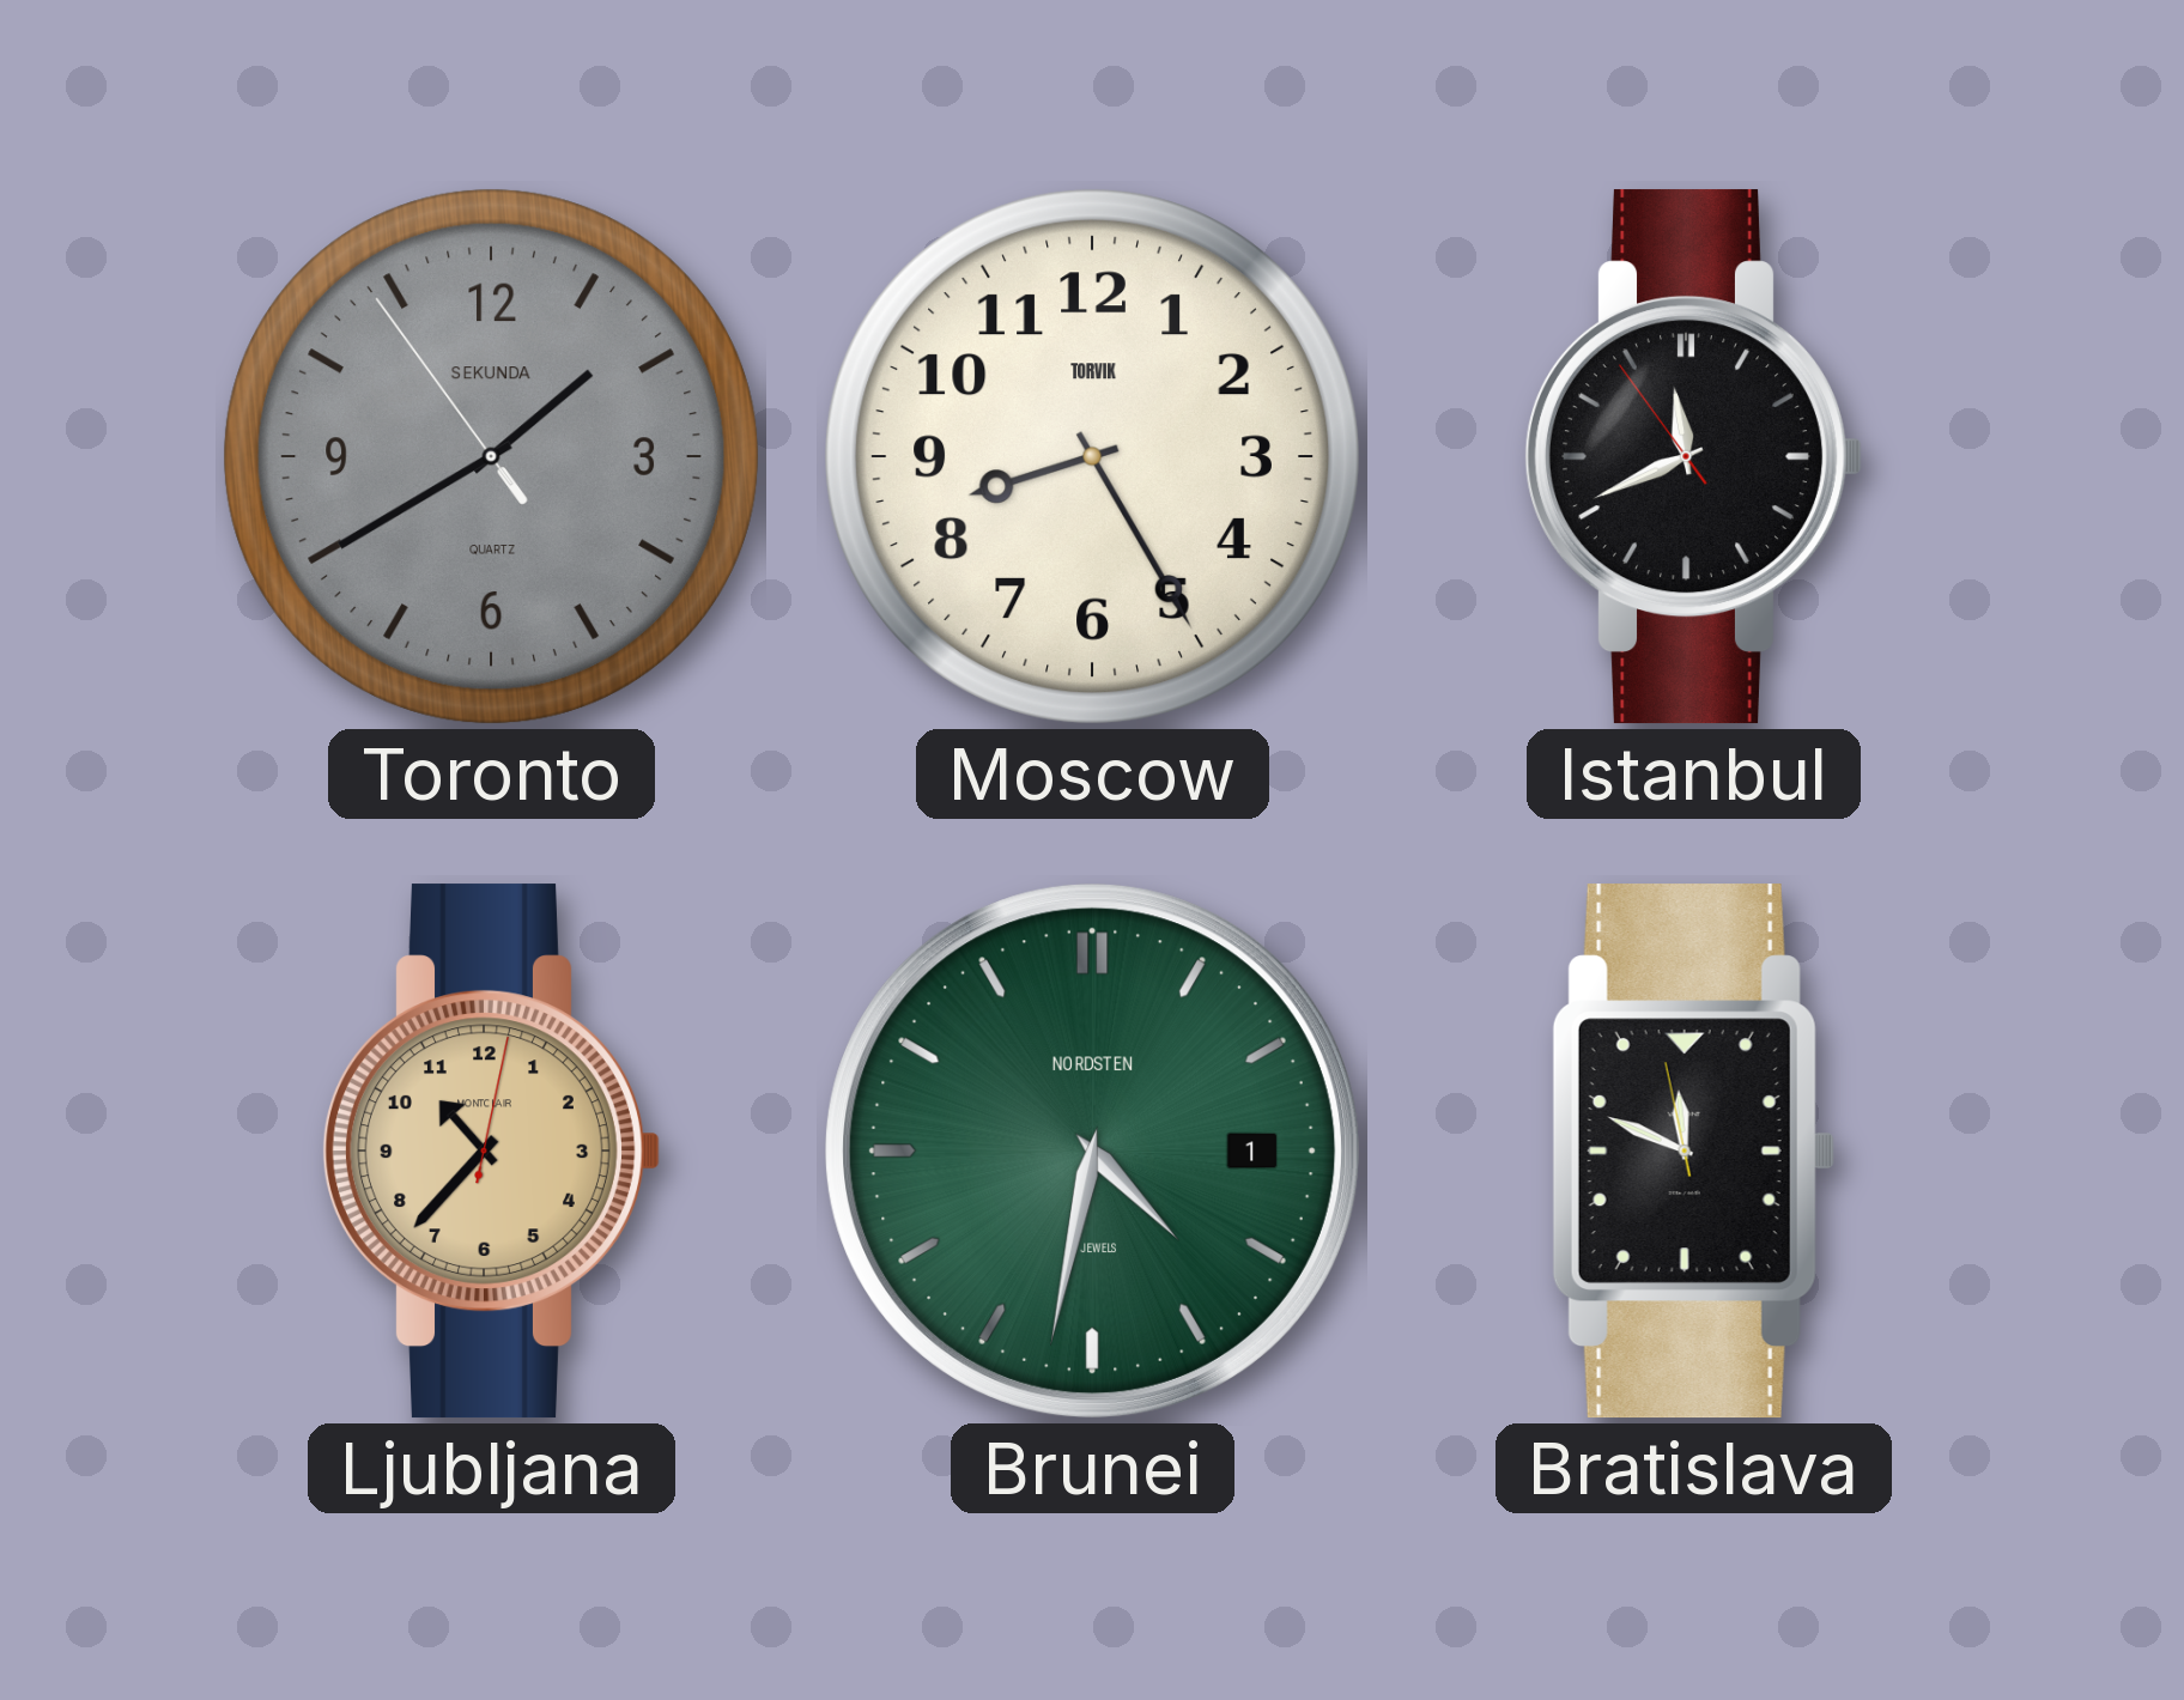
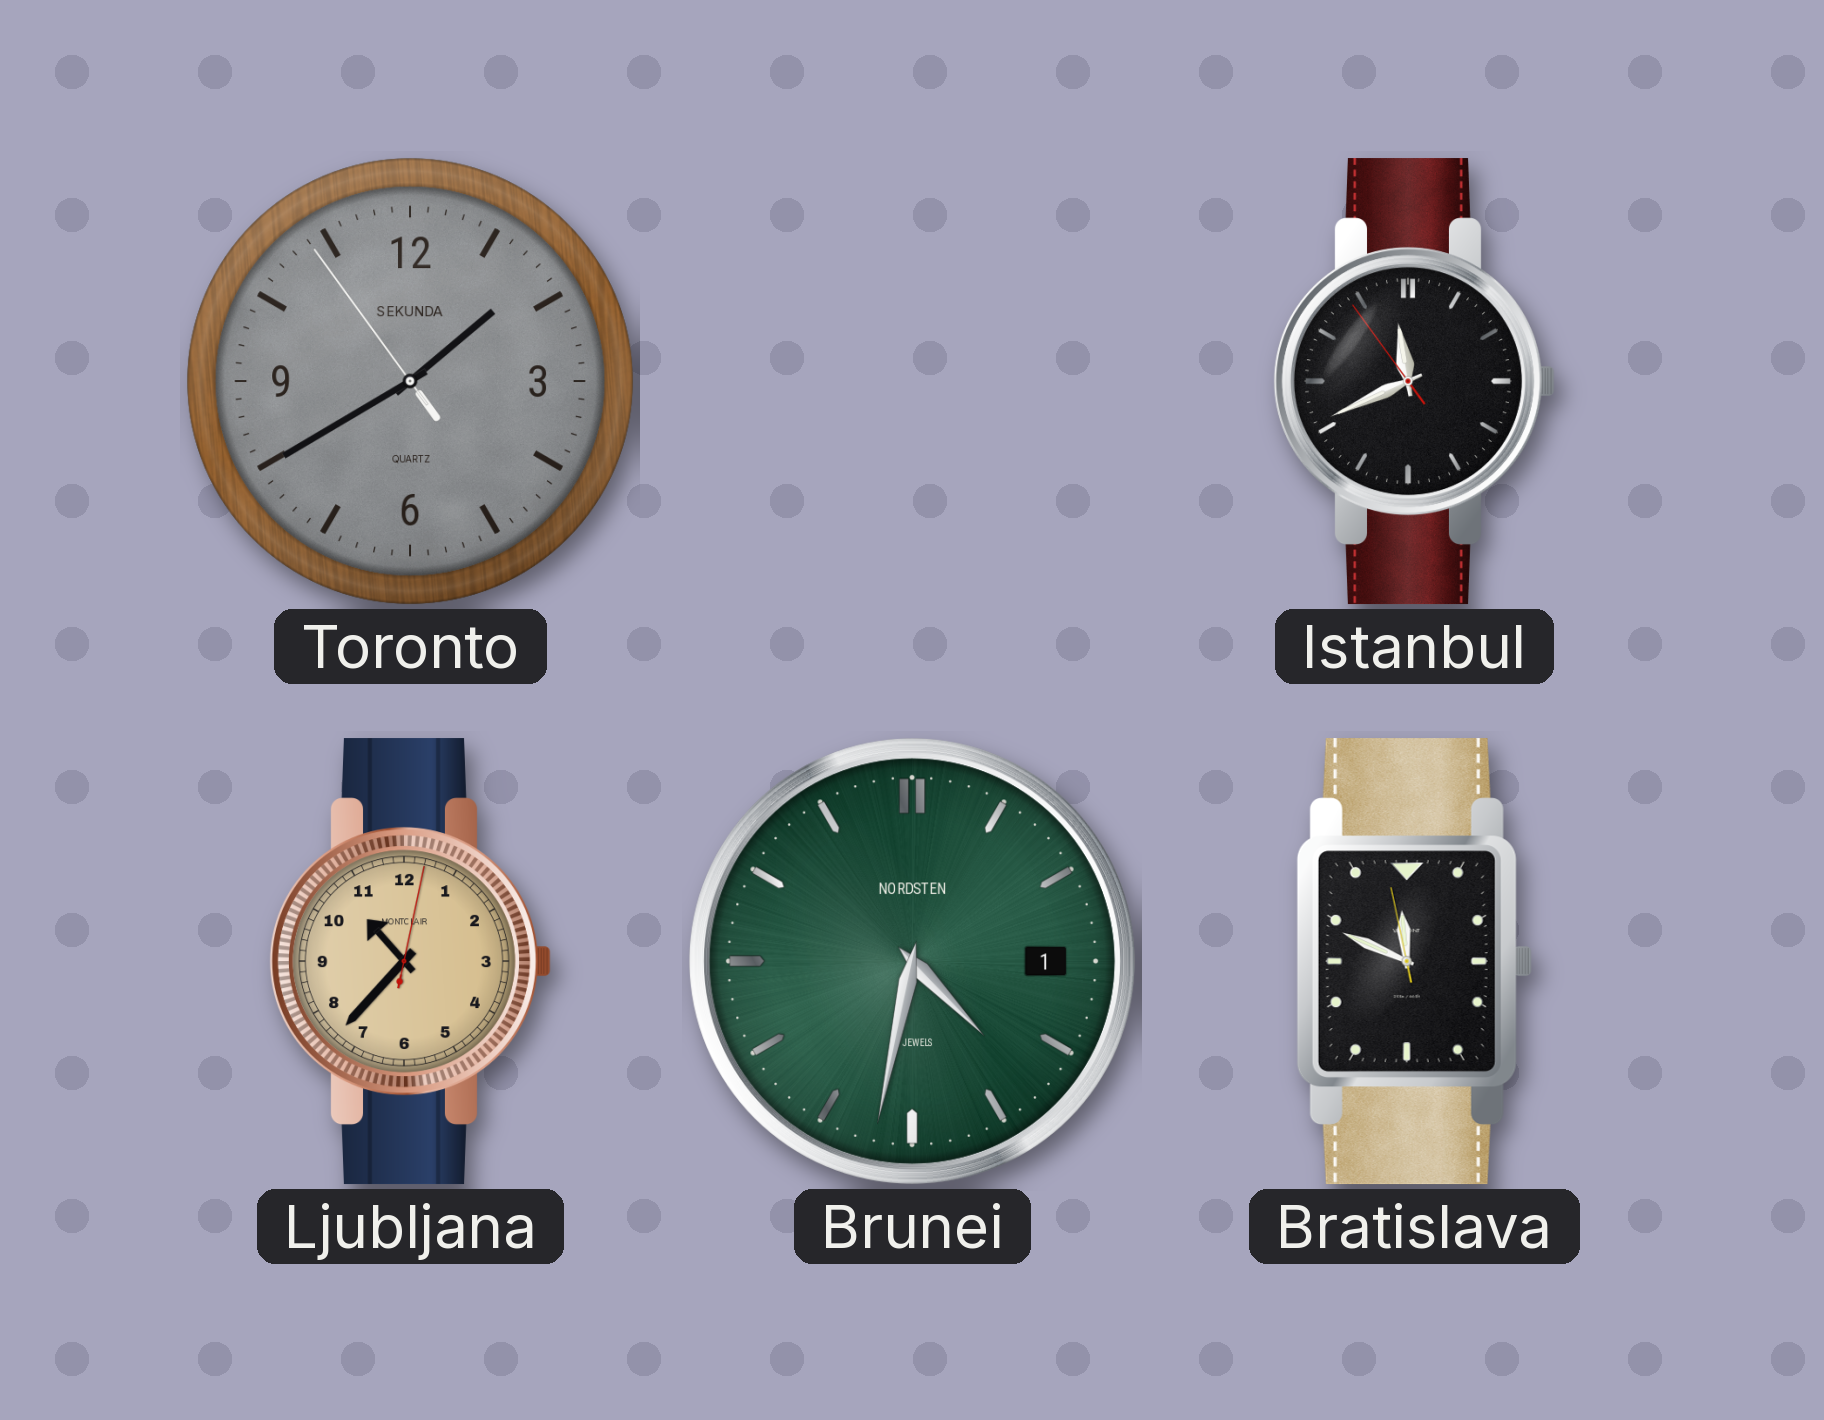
Moscow: 8:25 -> none (1092, 456)
